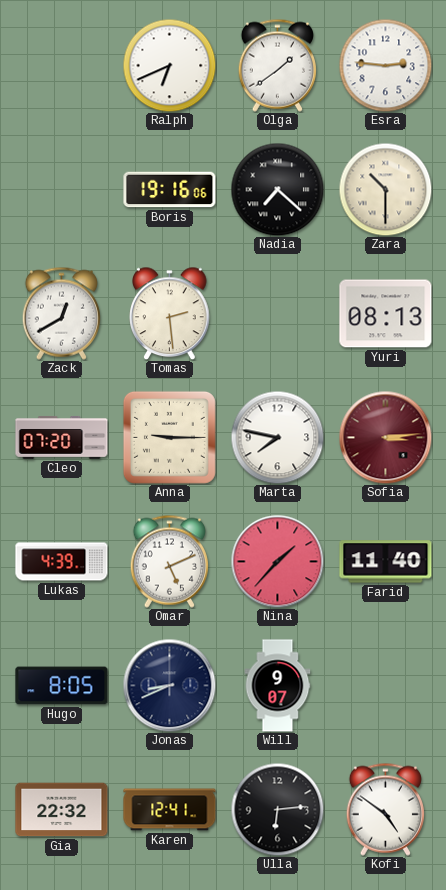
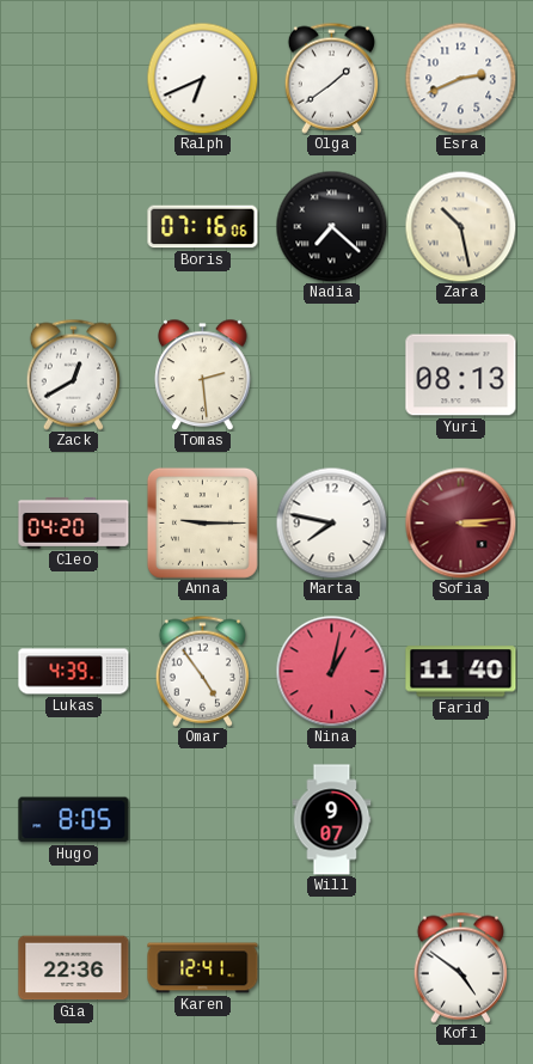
Esra: 2:46 -> 2:41 (460, 78)
Boris: 19:16 -> 07:16 (203, 227)
Zara: 10:30 -> 10:28 (460, 226)
Cleo: 07:20 -> 04:20 (74, 524)
Omar: 5:11 -> 4:54 (202, 671)
Nina: 1:37 -> 1:02 (331, 671)
Jonas: 8:41 -> none (169, 685)
Gia: 22:32 -> 22:36 (74, 968)
Ulla: 6:14 -> none (277, 809)
